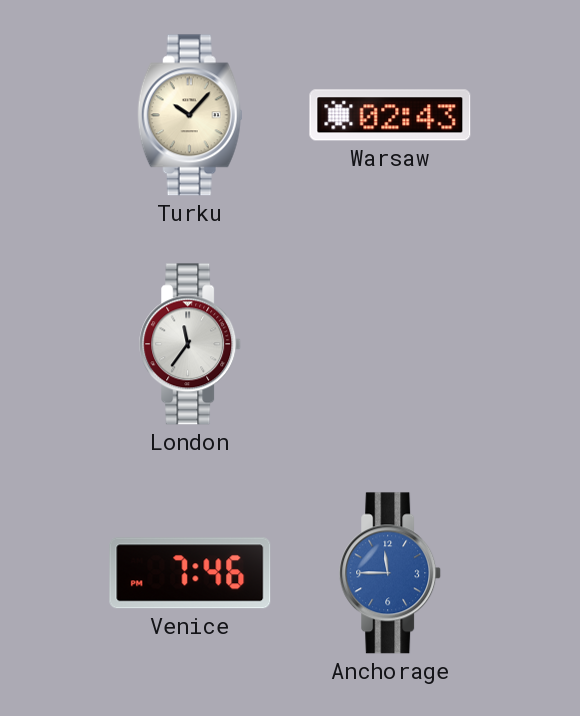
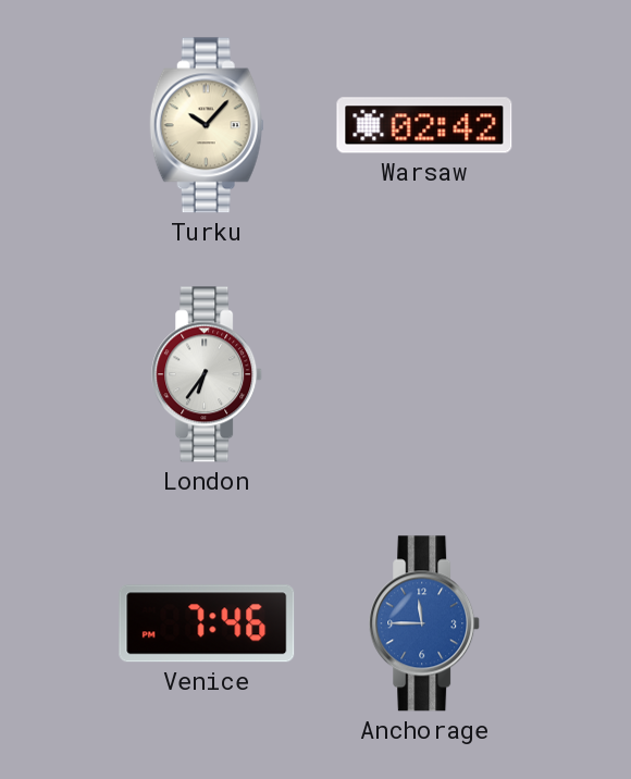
Warsaw: 02:43 -> 02:42 (424, 125)
London: 11:36 -> 6:36 (208, 374)
